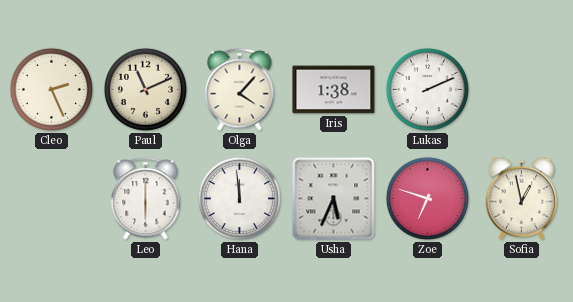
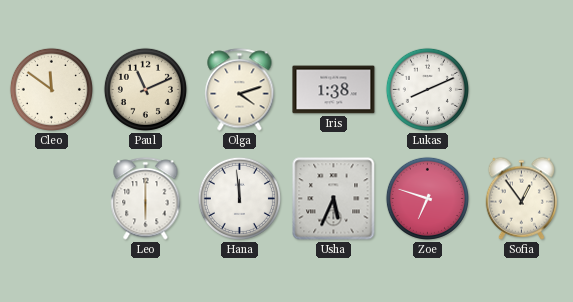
Cleo: 2:26 -> 11:51 (51, 89)
Olga: 4:07 -> 4:12 (240, 90)
Lukas: 2:11 -> 8:11 (427, 89)
Sofia: 12:58 -> 12:54 (521, 198)
